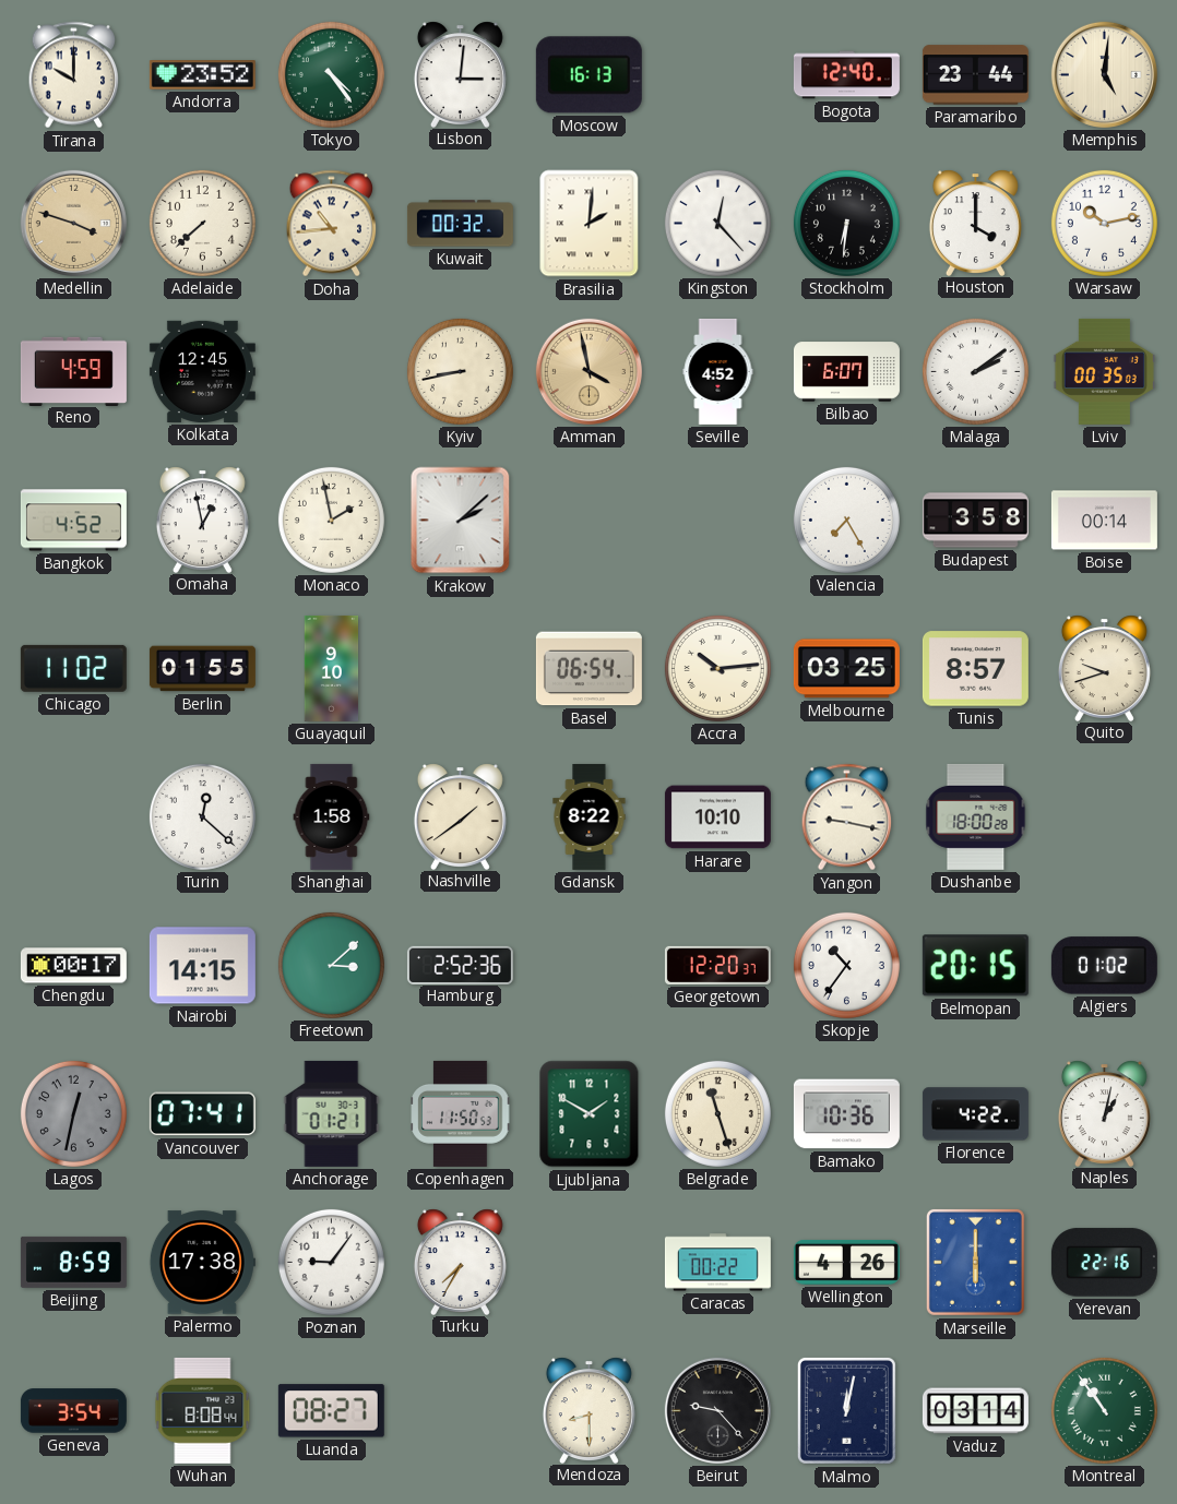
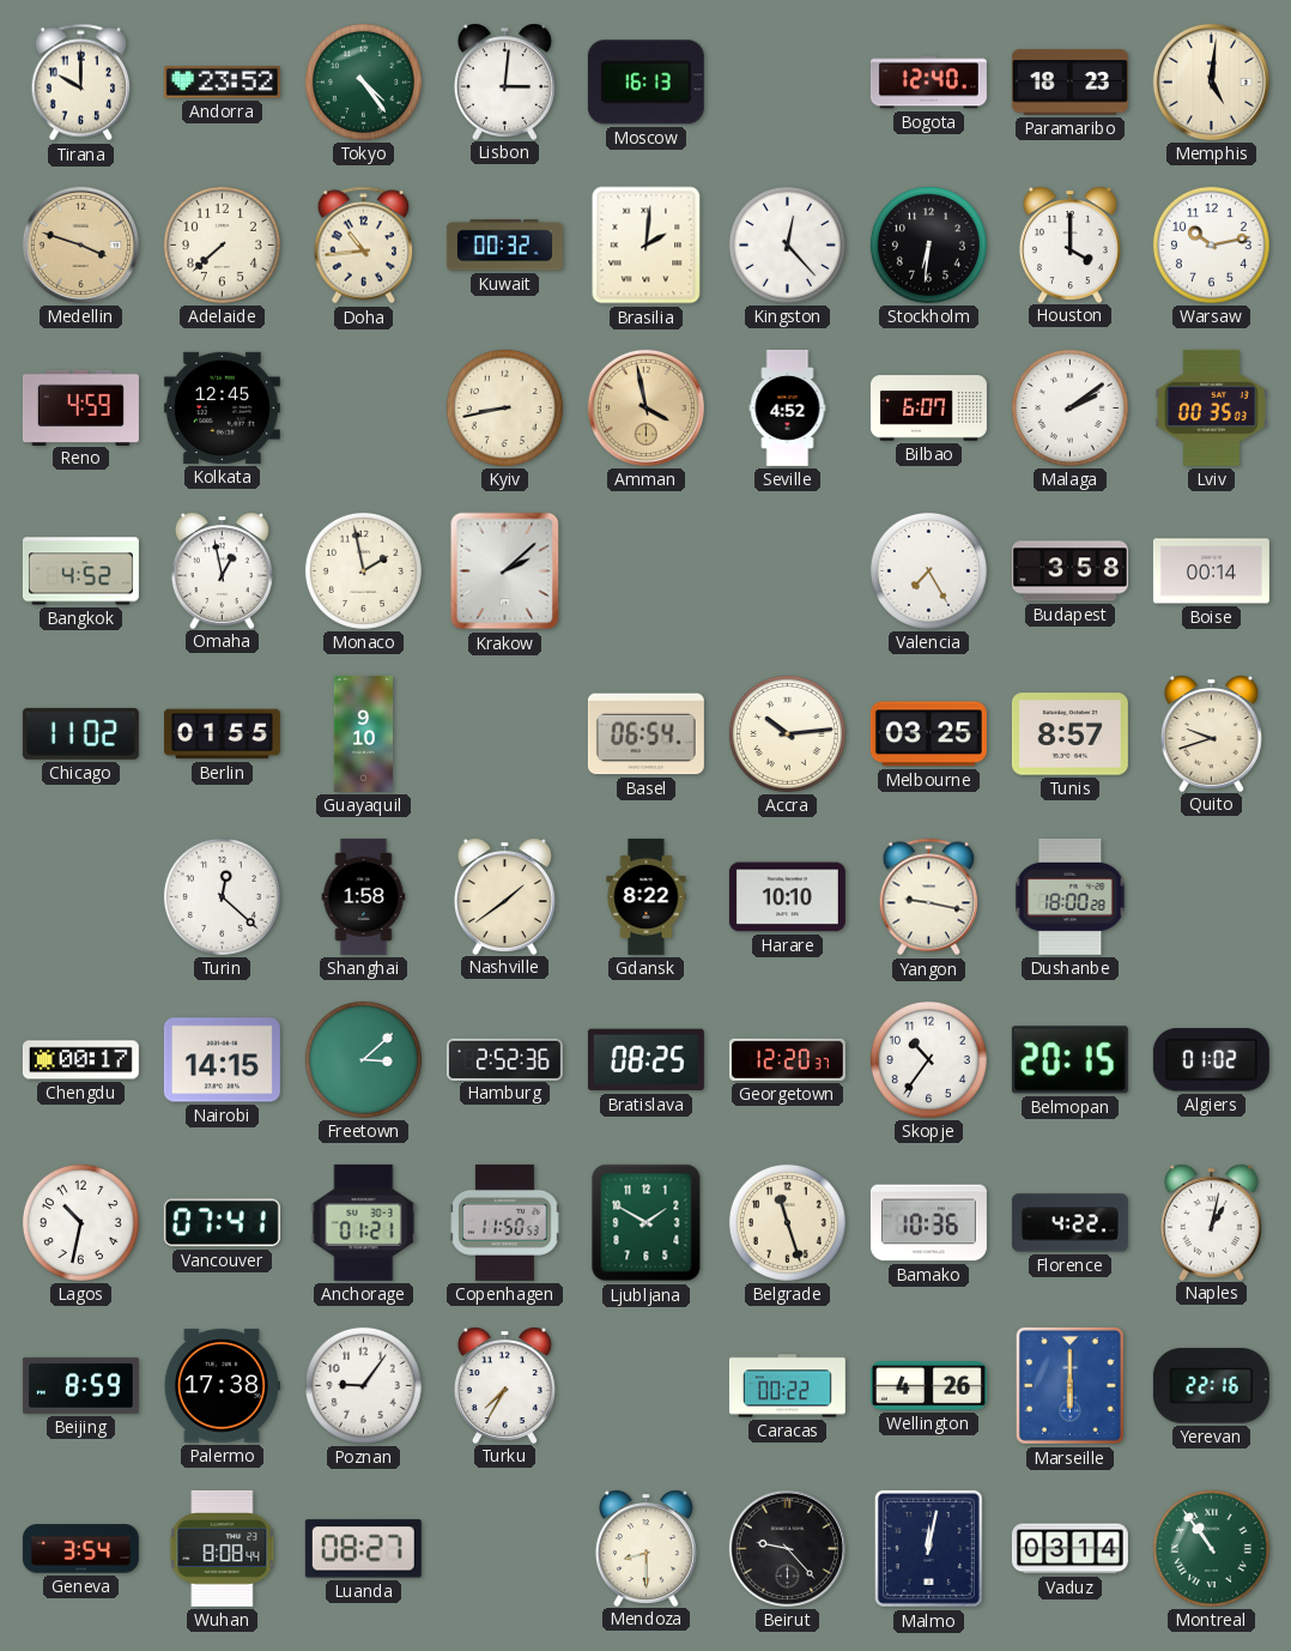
Paramaribo: 23:44 -> 18:23 (1069, 83)
Bratislava: none -> 08:25 (645, 1060)
Lagos: 12:32 -> 10:32 (80, 1222)
Lagos dial: grey -> white (80, 1222)
